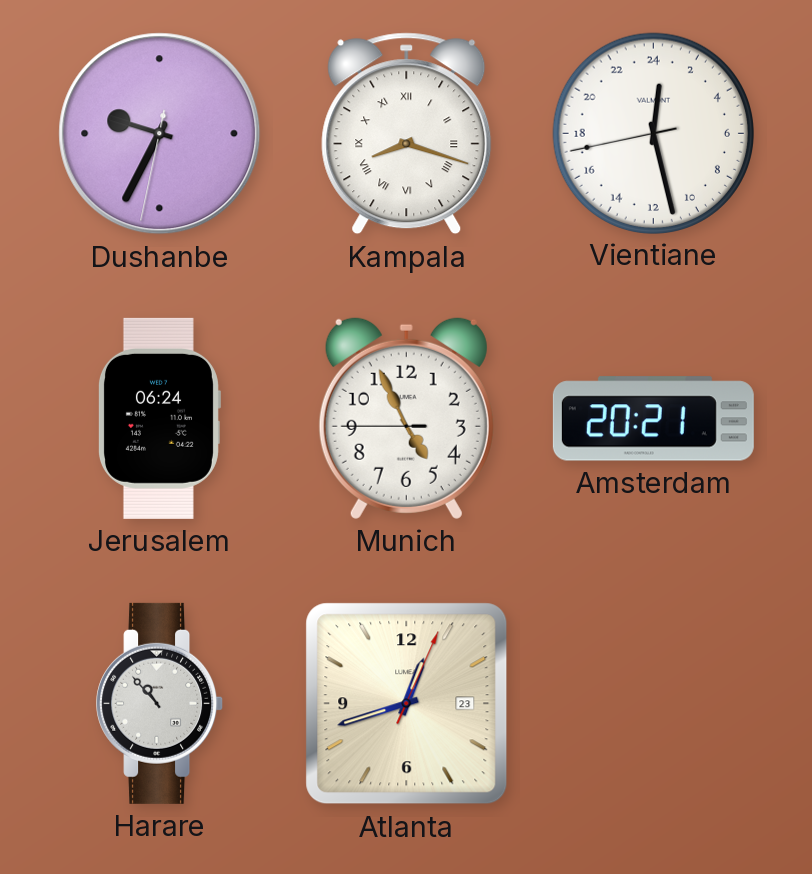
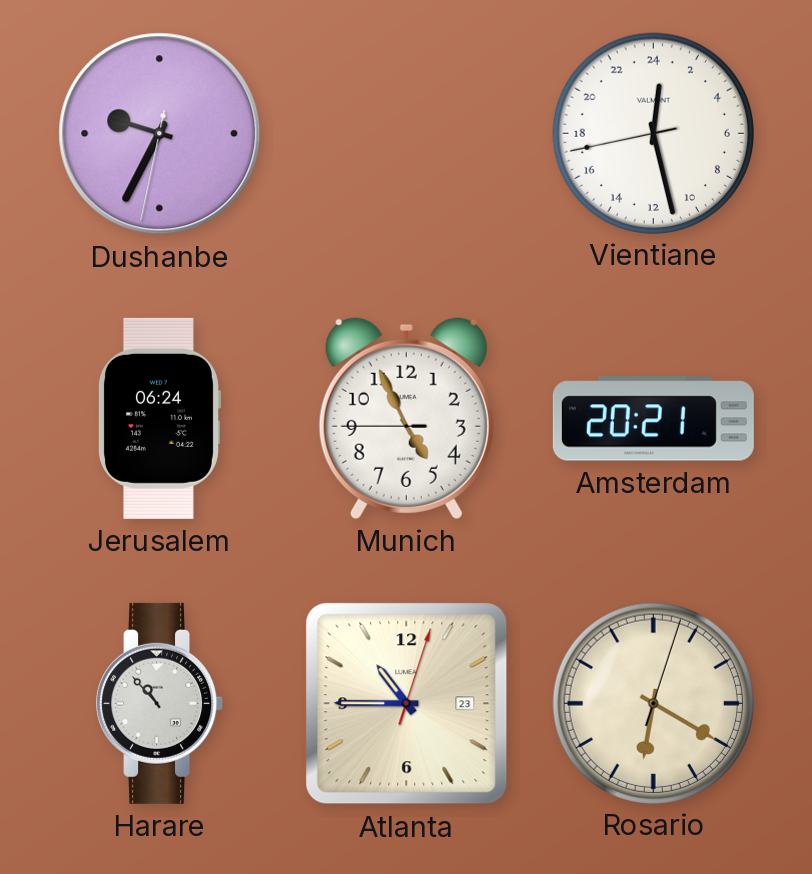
Kampala: 8:18 -> none (407, 134)
Atlanta: 12:42 -> 10:45 (407, 704)
Rosario: none -> 6:20 (653, 703)
